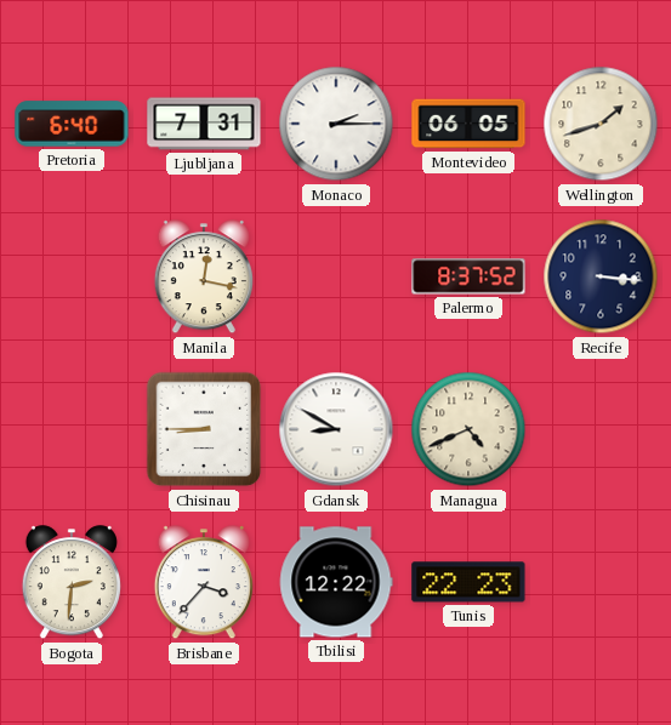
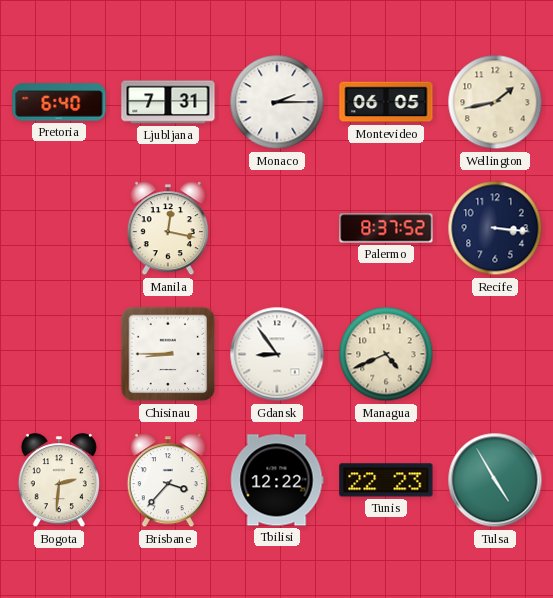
Wellington: 1:42 -> 1:43 (495, 102)
Gdansk: 8:50 -> 8:54 (277, 354)
Tulsa: none -> 4:55 (495, 480)
